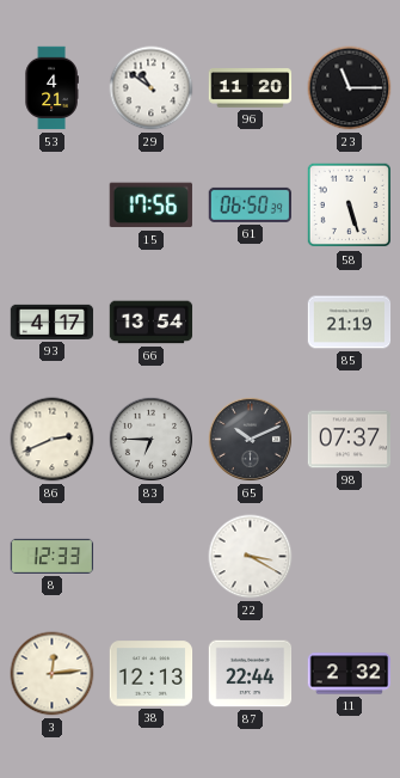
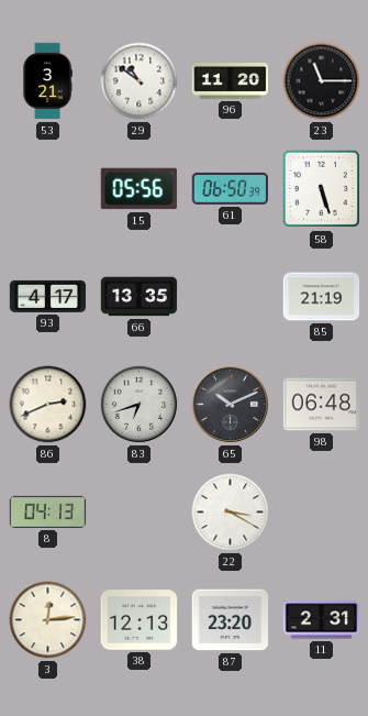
53: 4:21 -> 3:21 (47, 81)
15: 17:56 -> 05:56 (138, 189)
66: 13:54 -> 13:35 (140, 297)
83: 6:45 -> 6:42 (138, 404)
98: 07:37 -> 06:48 (322, 405)
8: 12:33 -> 04:13 (48, 511)
87: 22:44 -> 23:20 (231, 620)
11: 2:32 -> 2:31 (322, 620)
